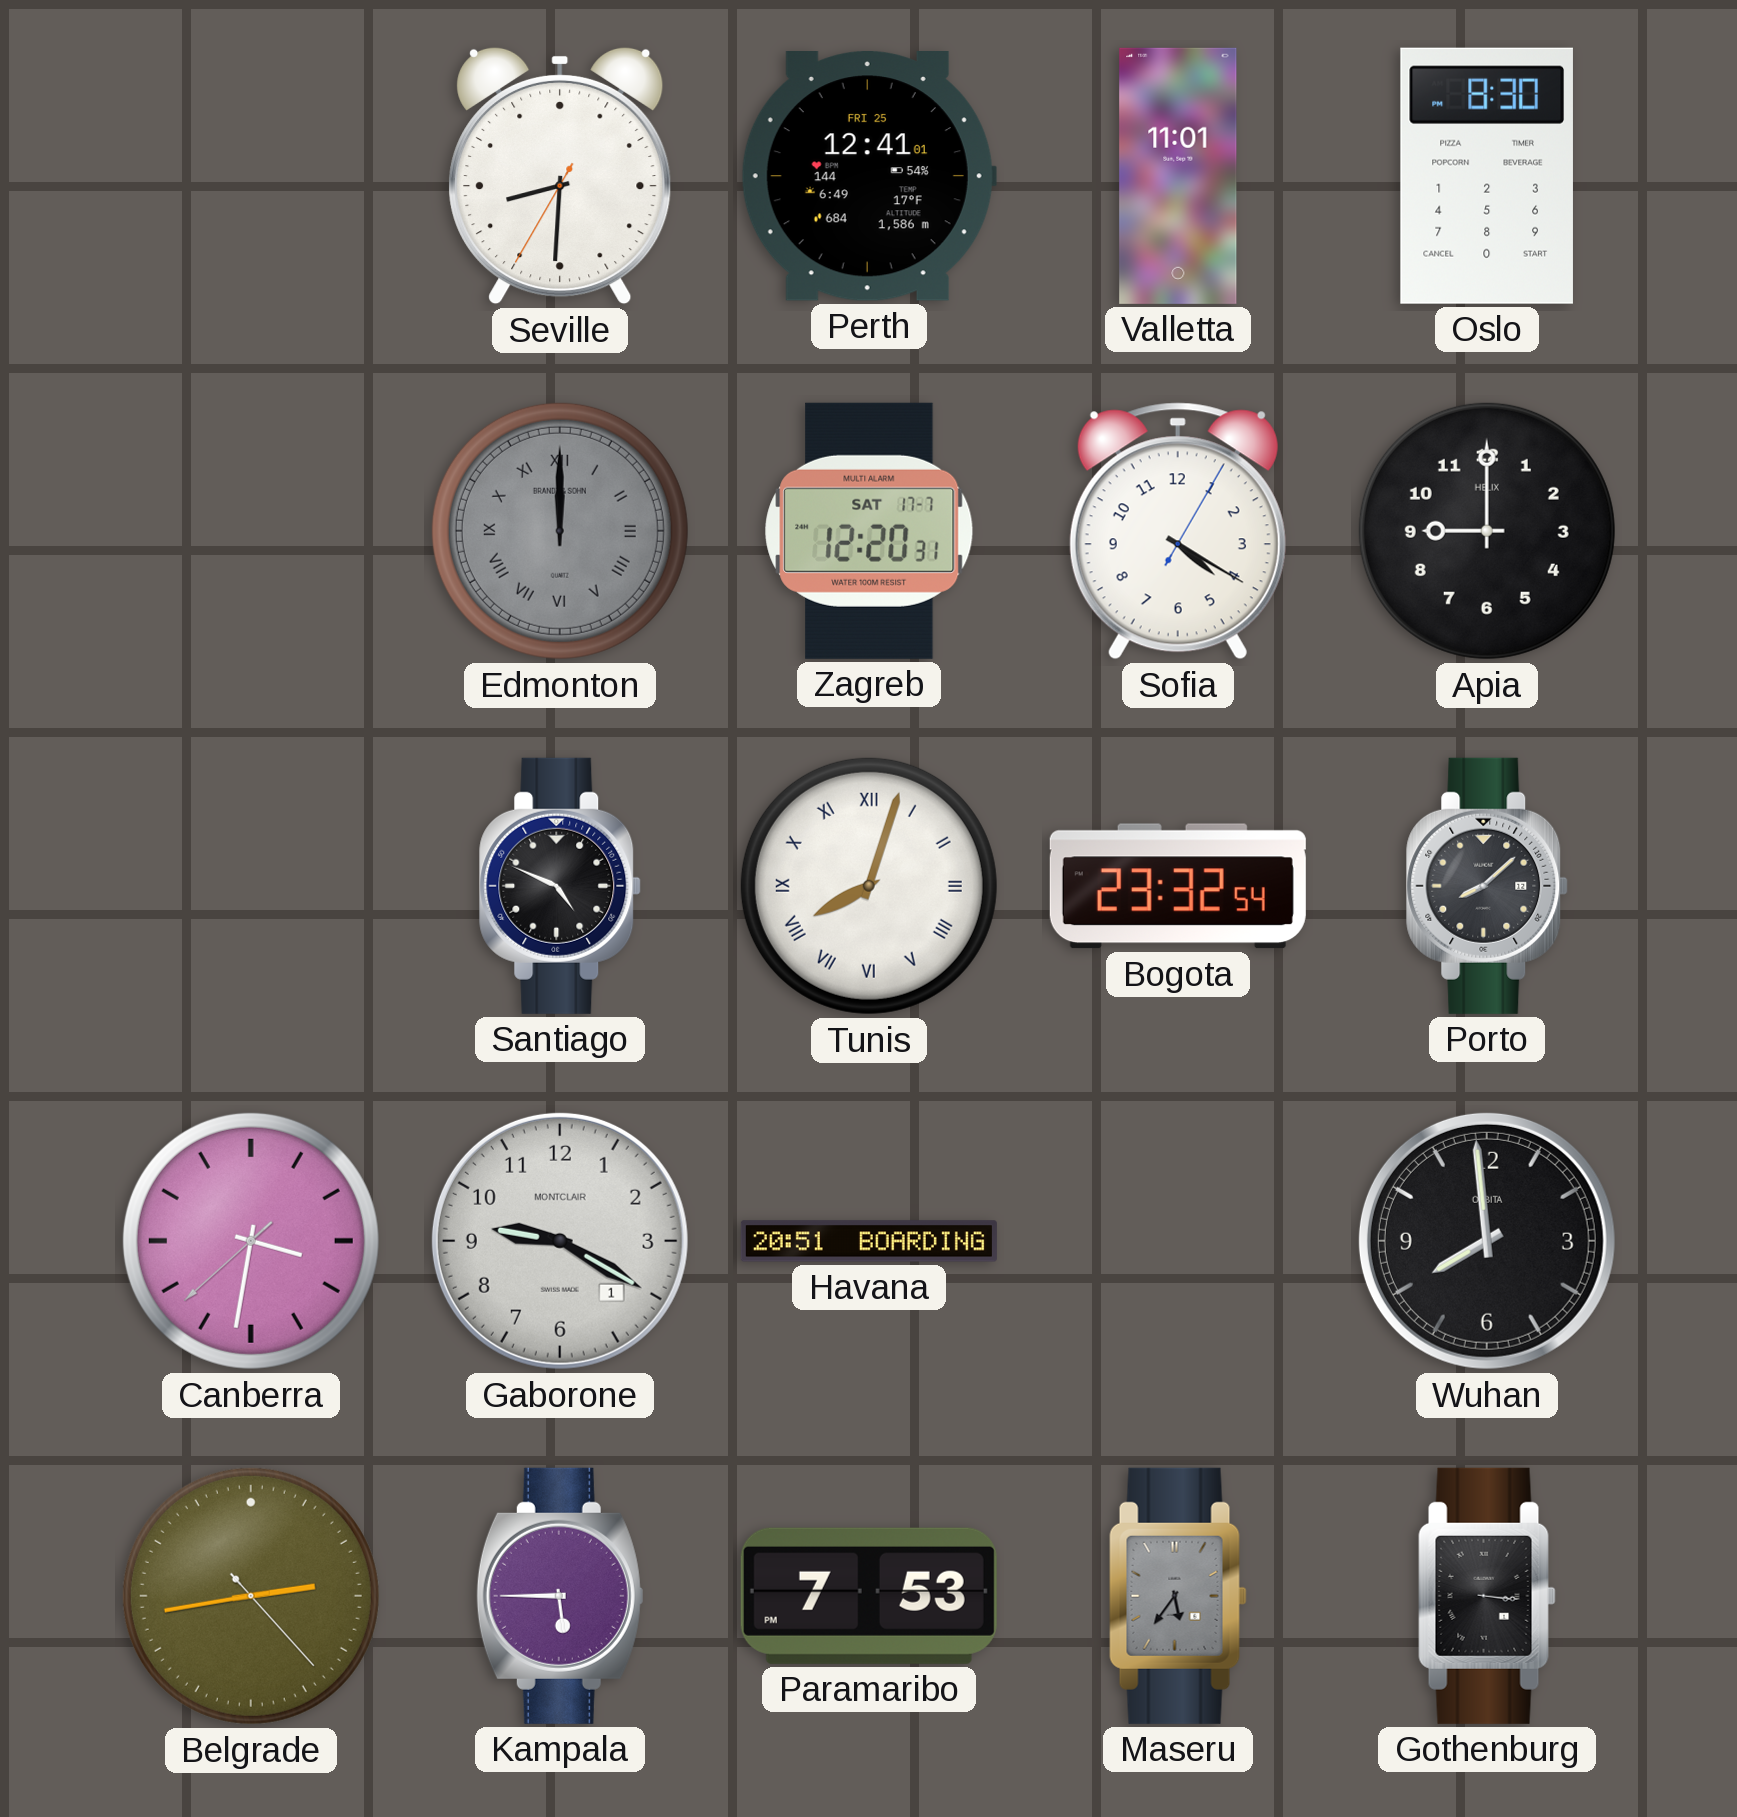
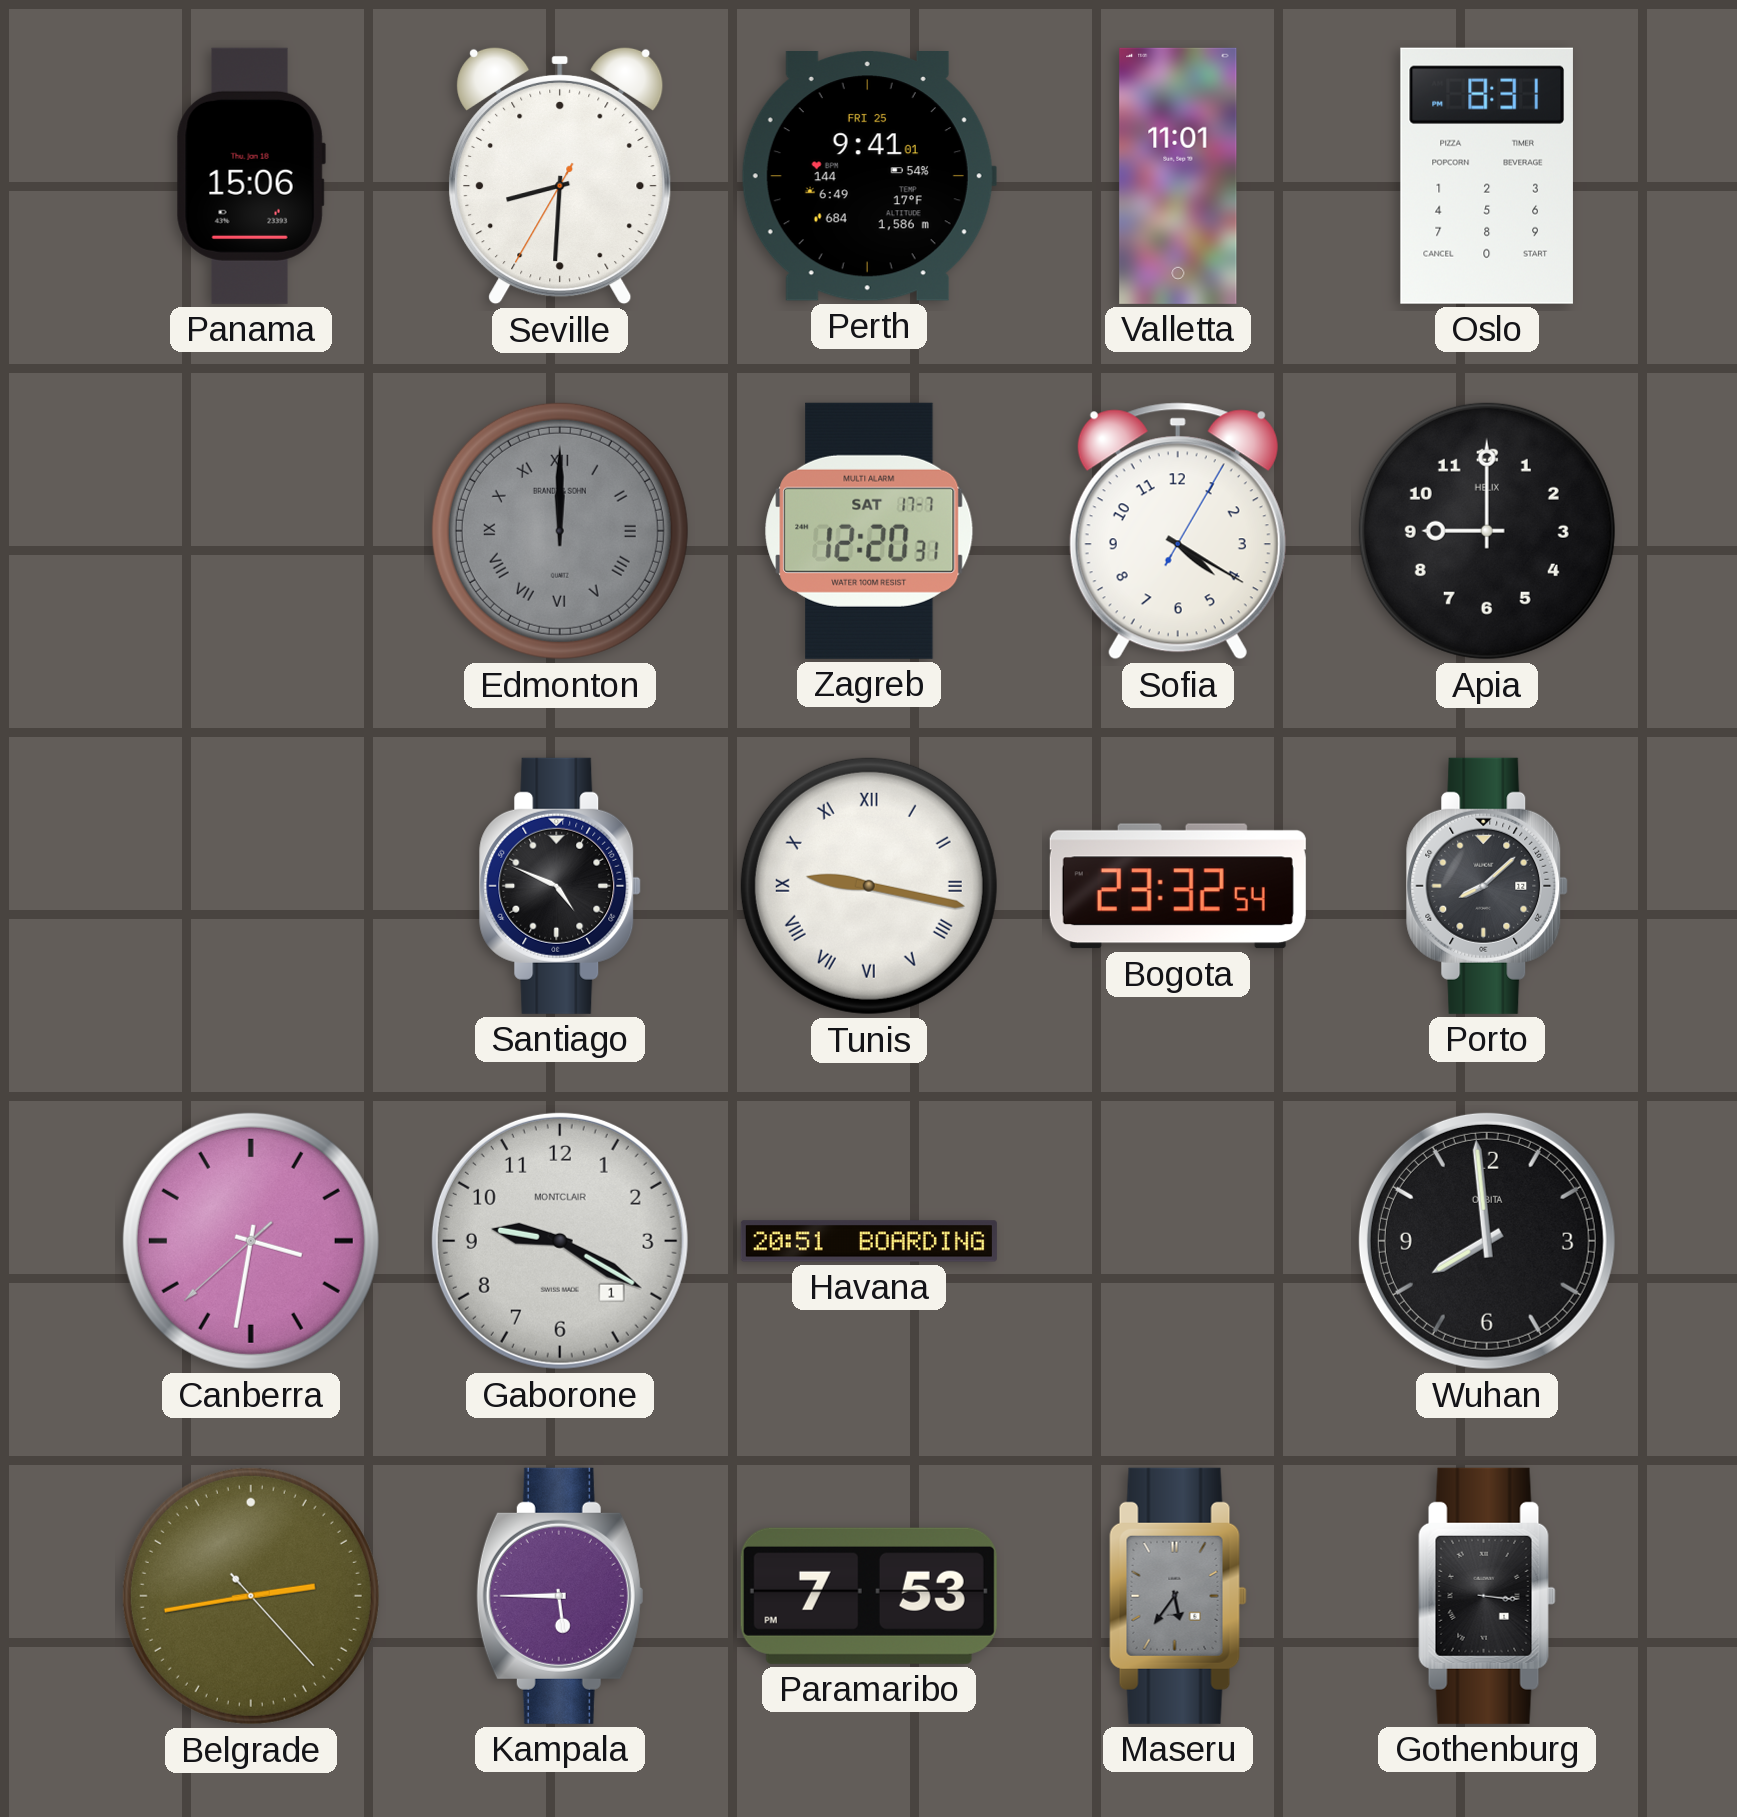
Panama: none -> 15:06 (251, 176)
Perth: 12:41 -> 9:41 (869, 177)
Oslo: 8:30 -> 8:31 (1487, 176)
Tunis: 8:03 -> 9:17 (869, 886)
